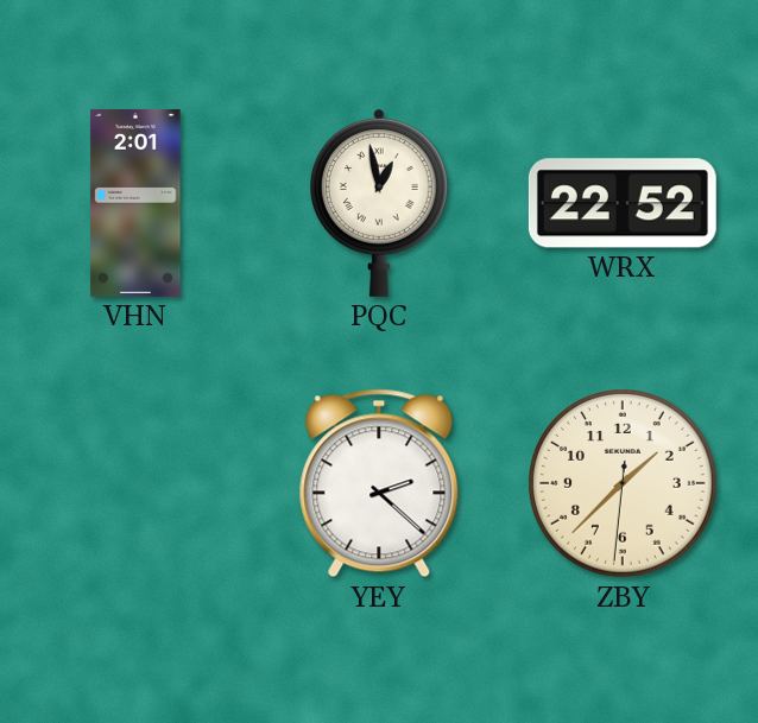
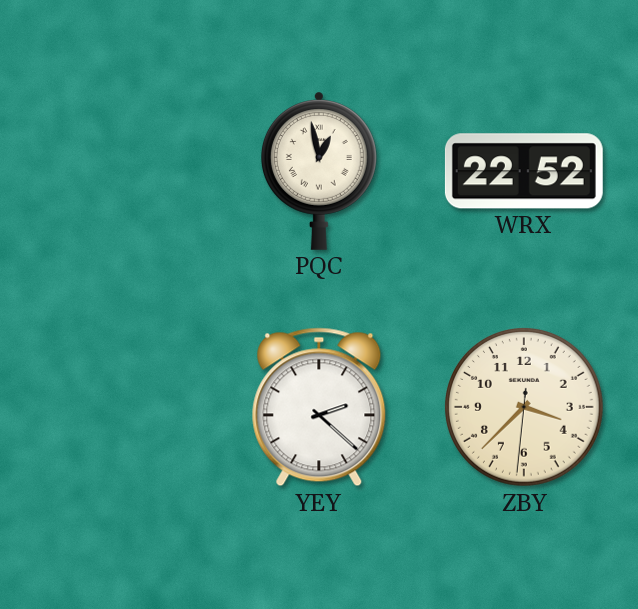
VHN: 2:01 -> none (135, 203)
ZBY: 1:37 -> 3:37 (525, 408)
